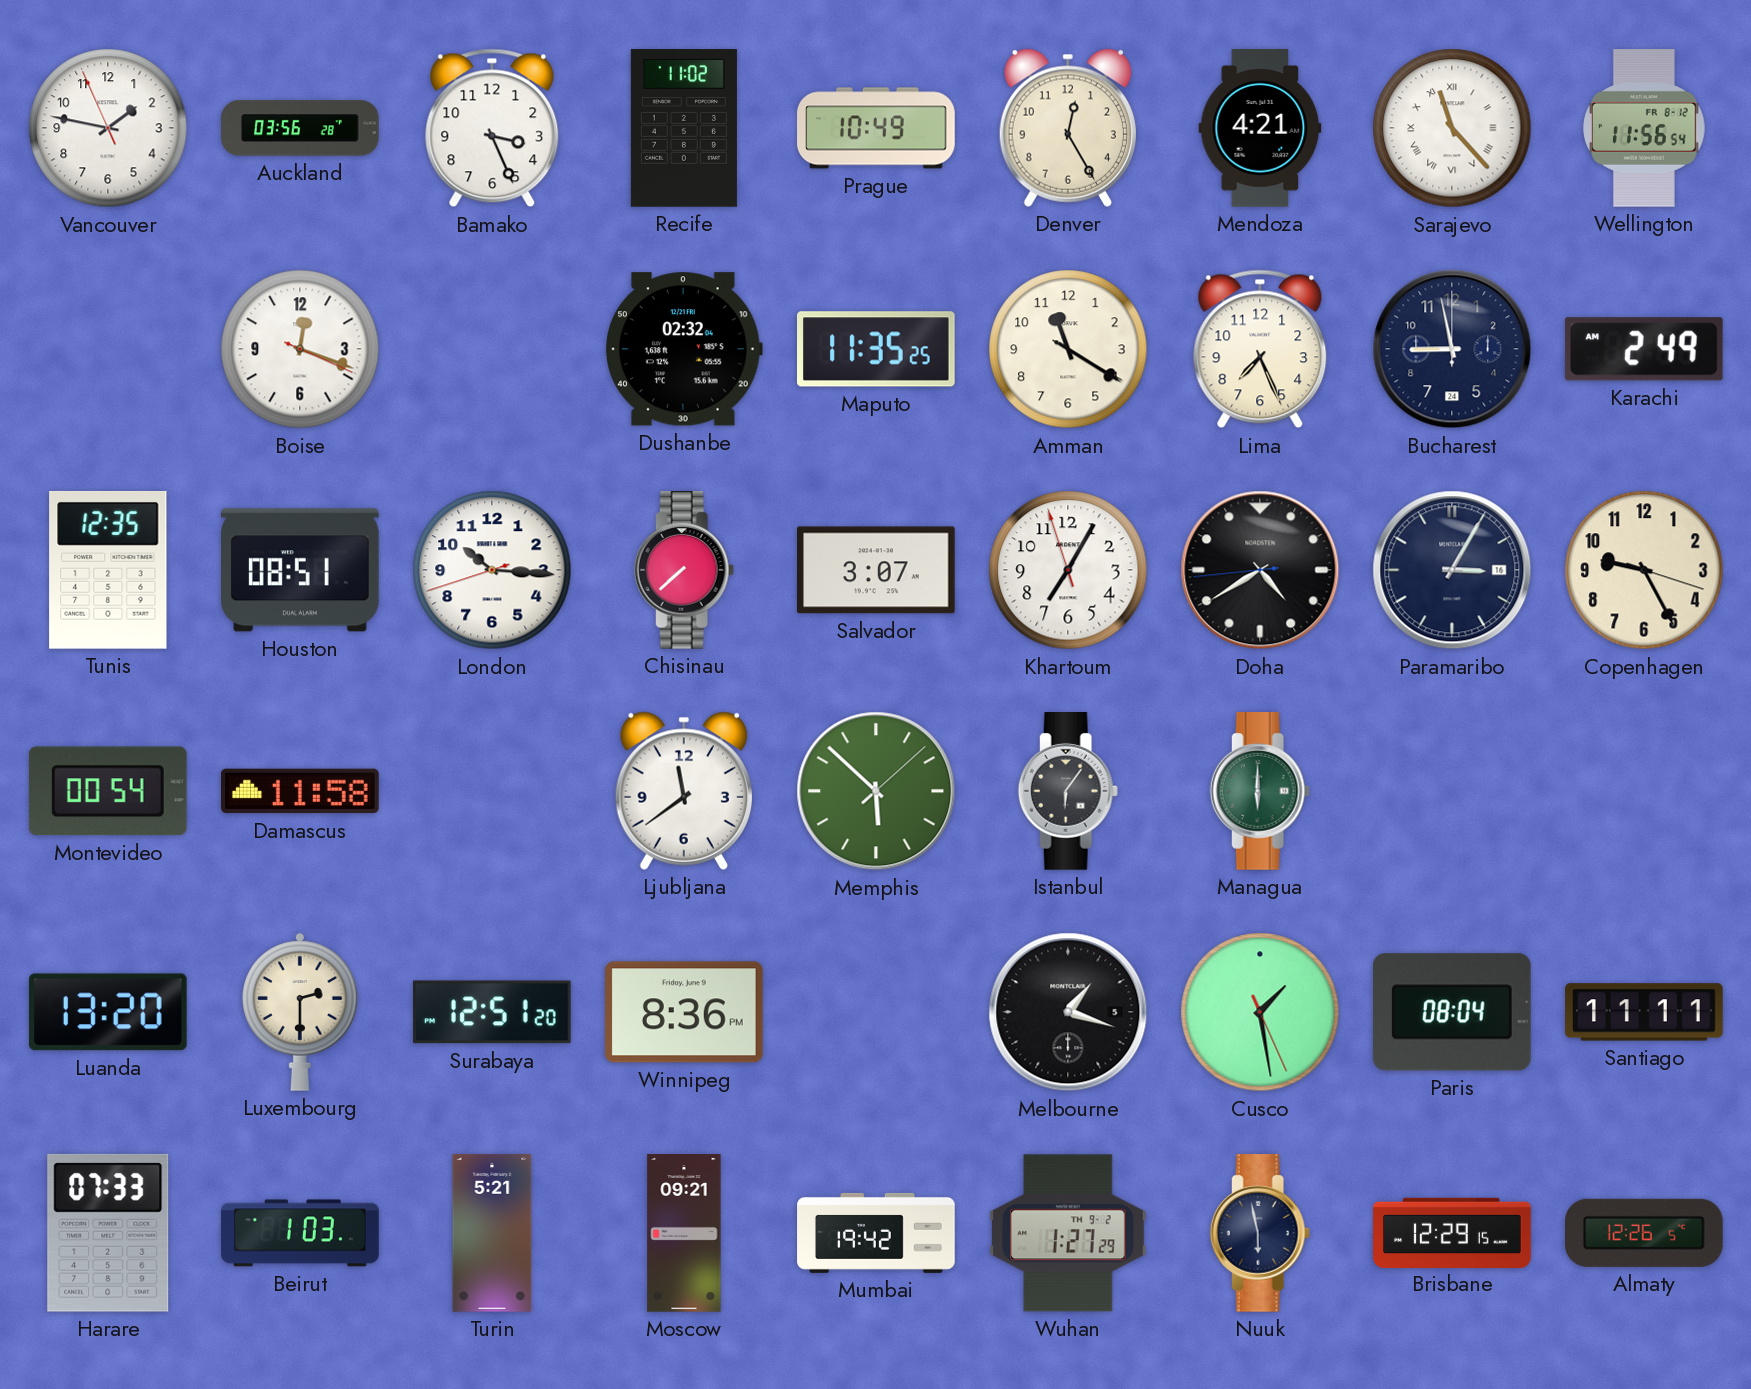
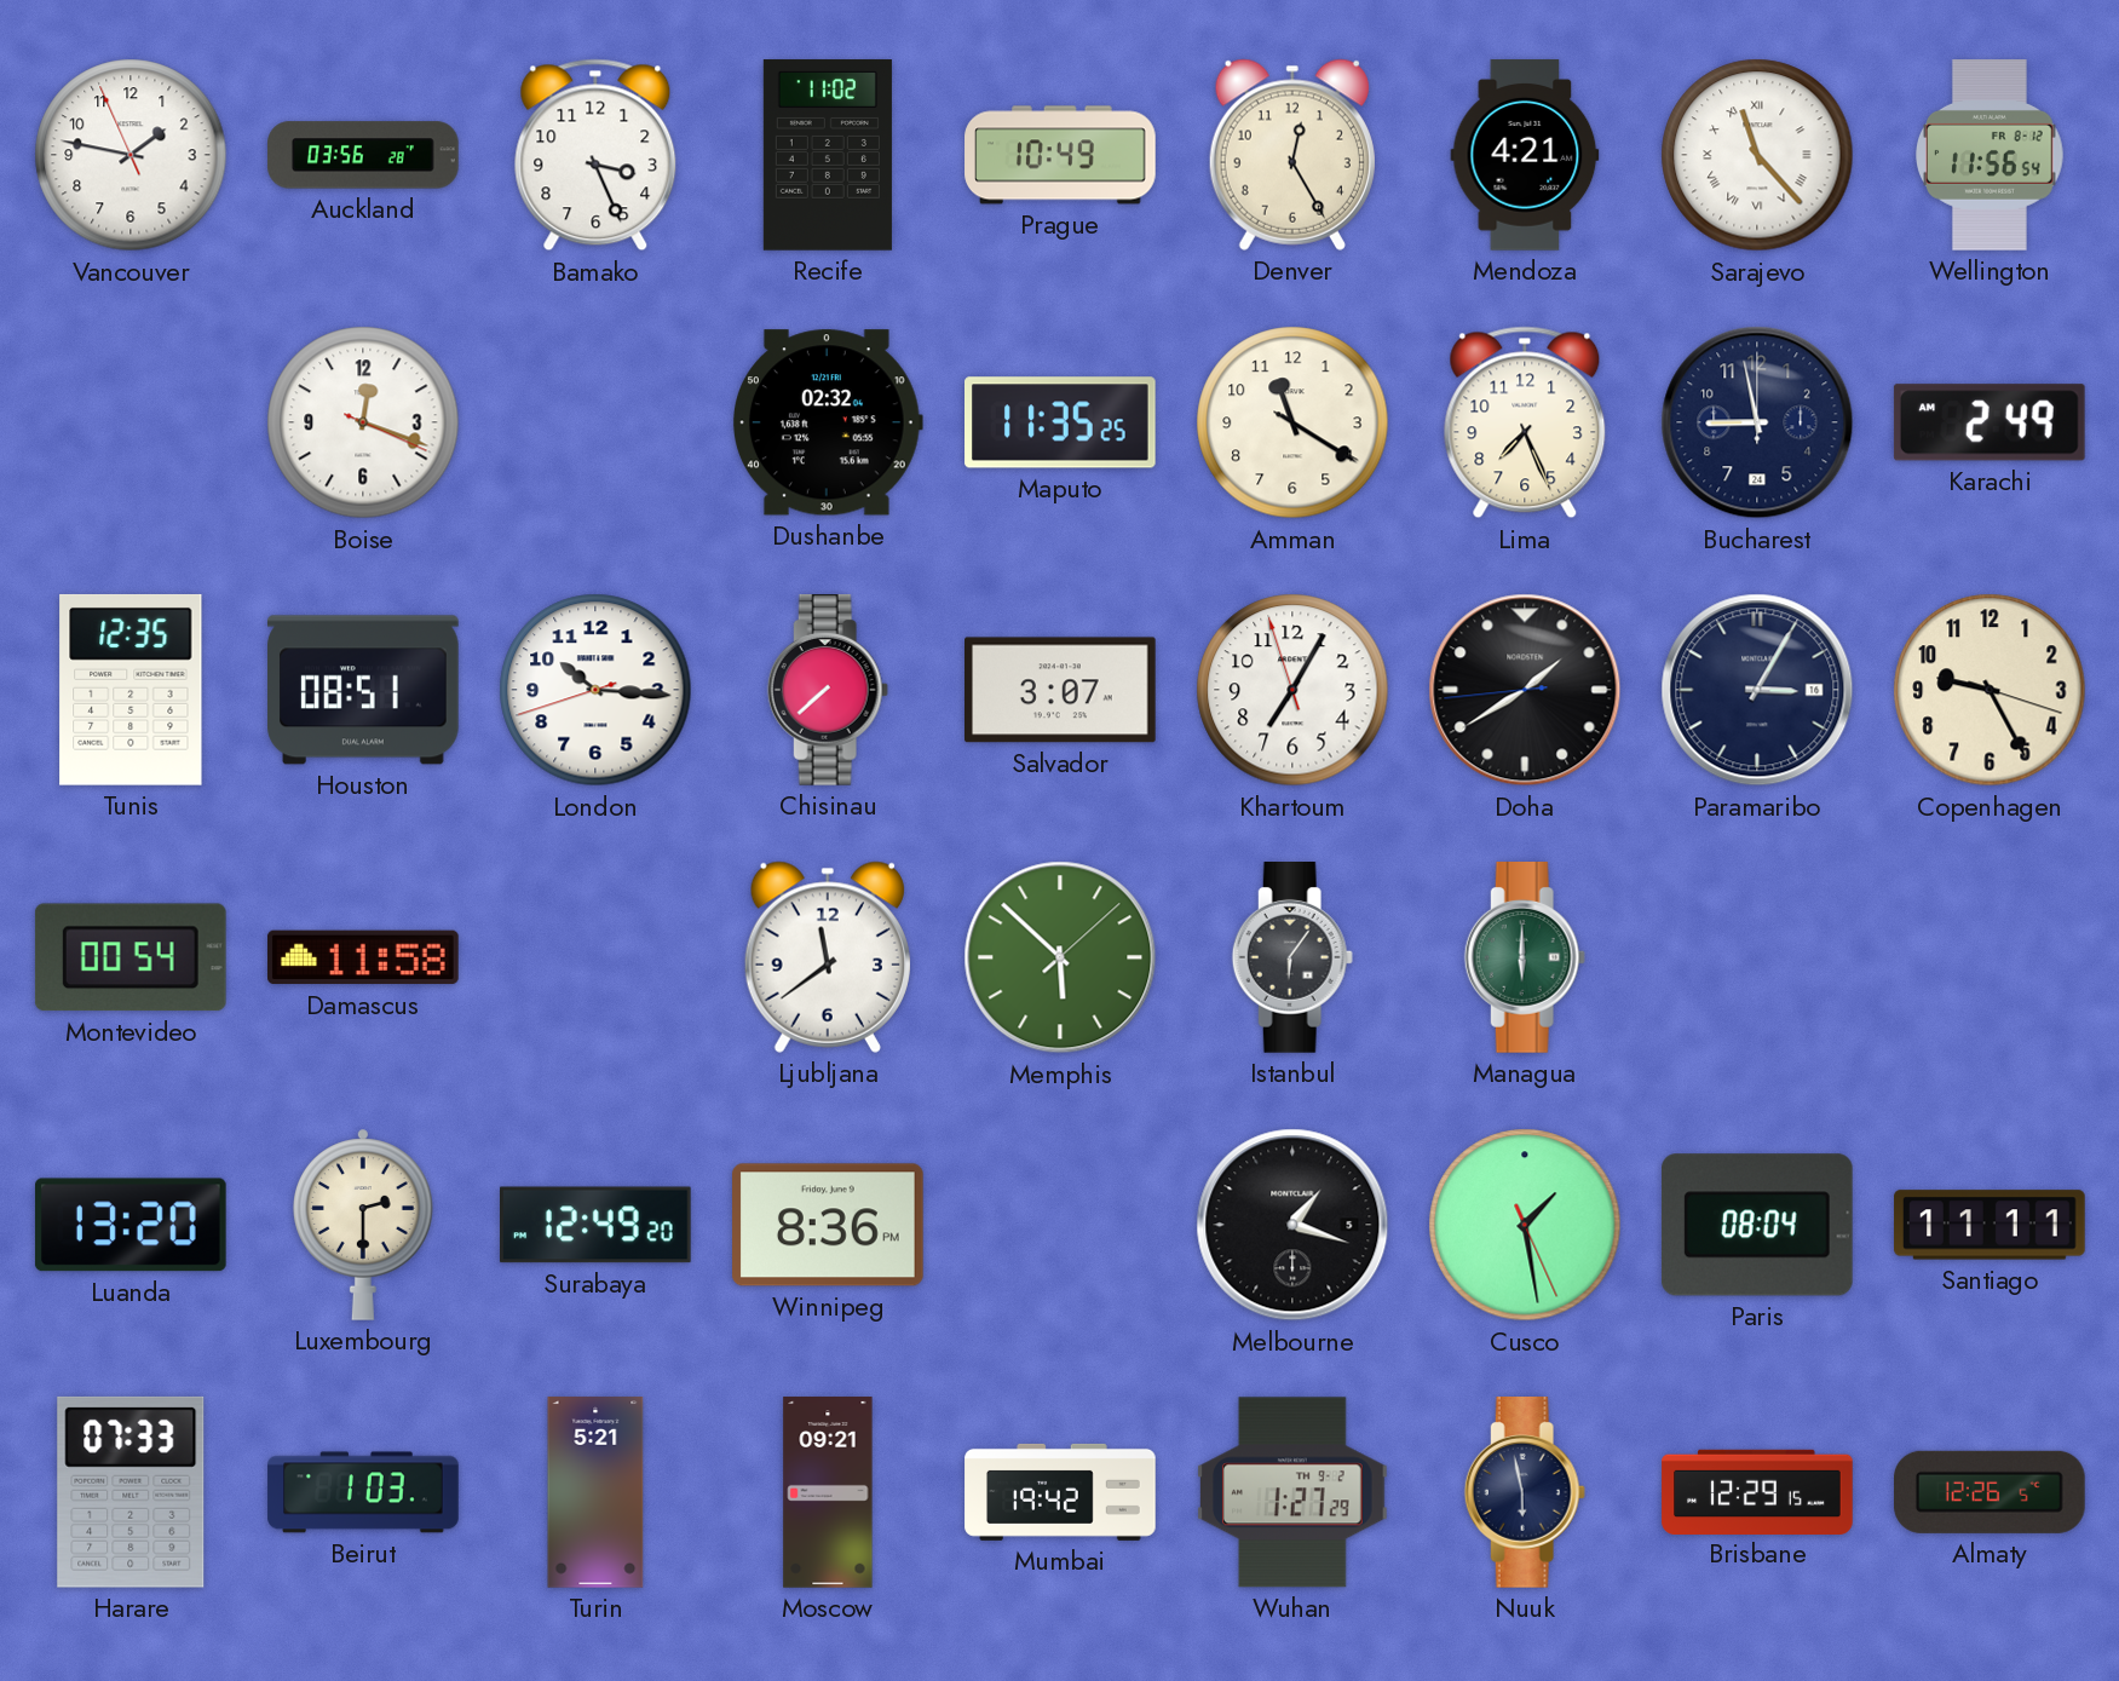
Doha: 4:39 -> 1:39 (1525, 690)
Surabaya: 12:51 -> 12:49 (597, 1225)
